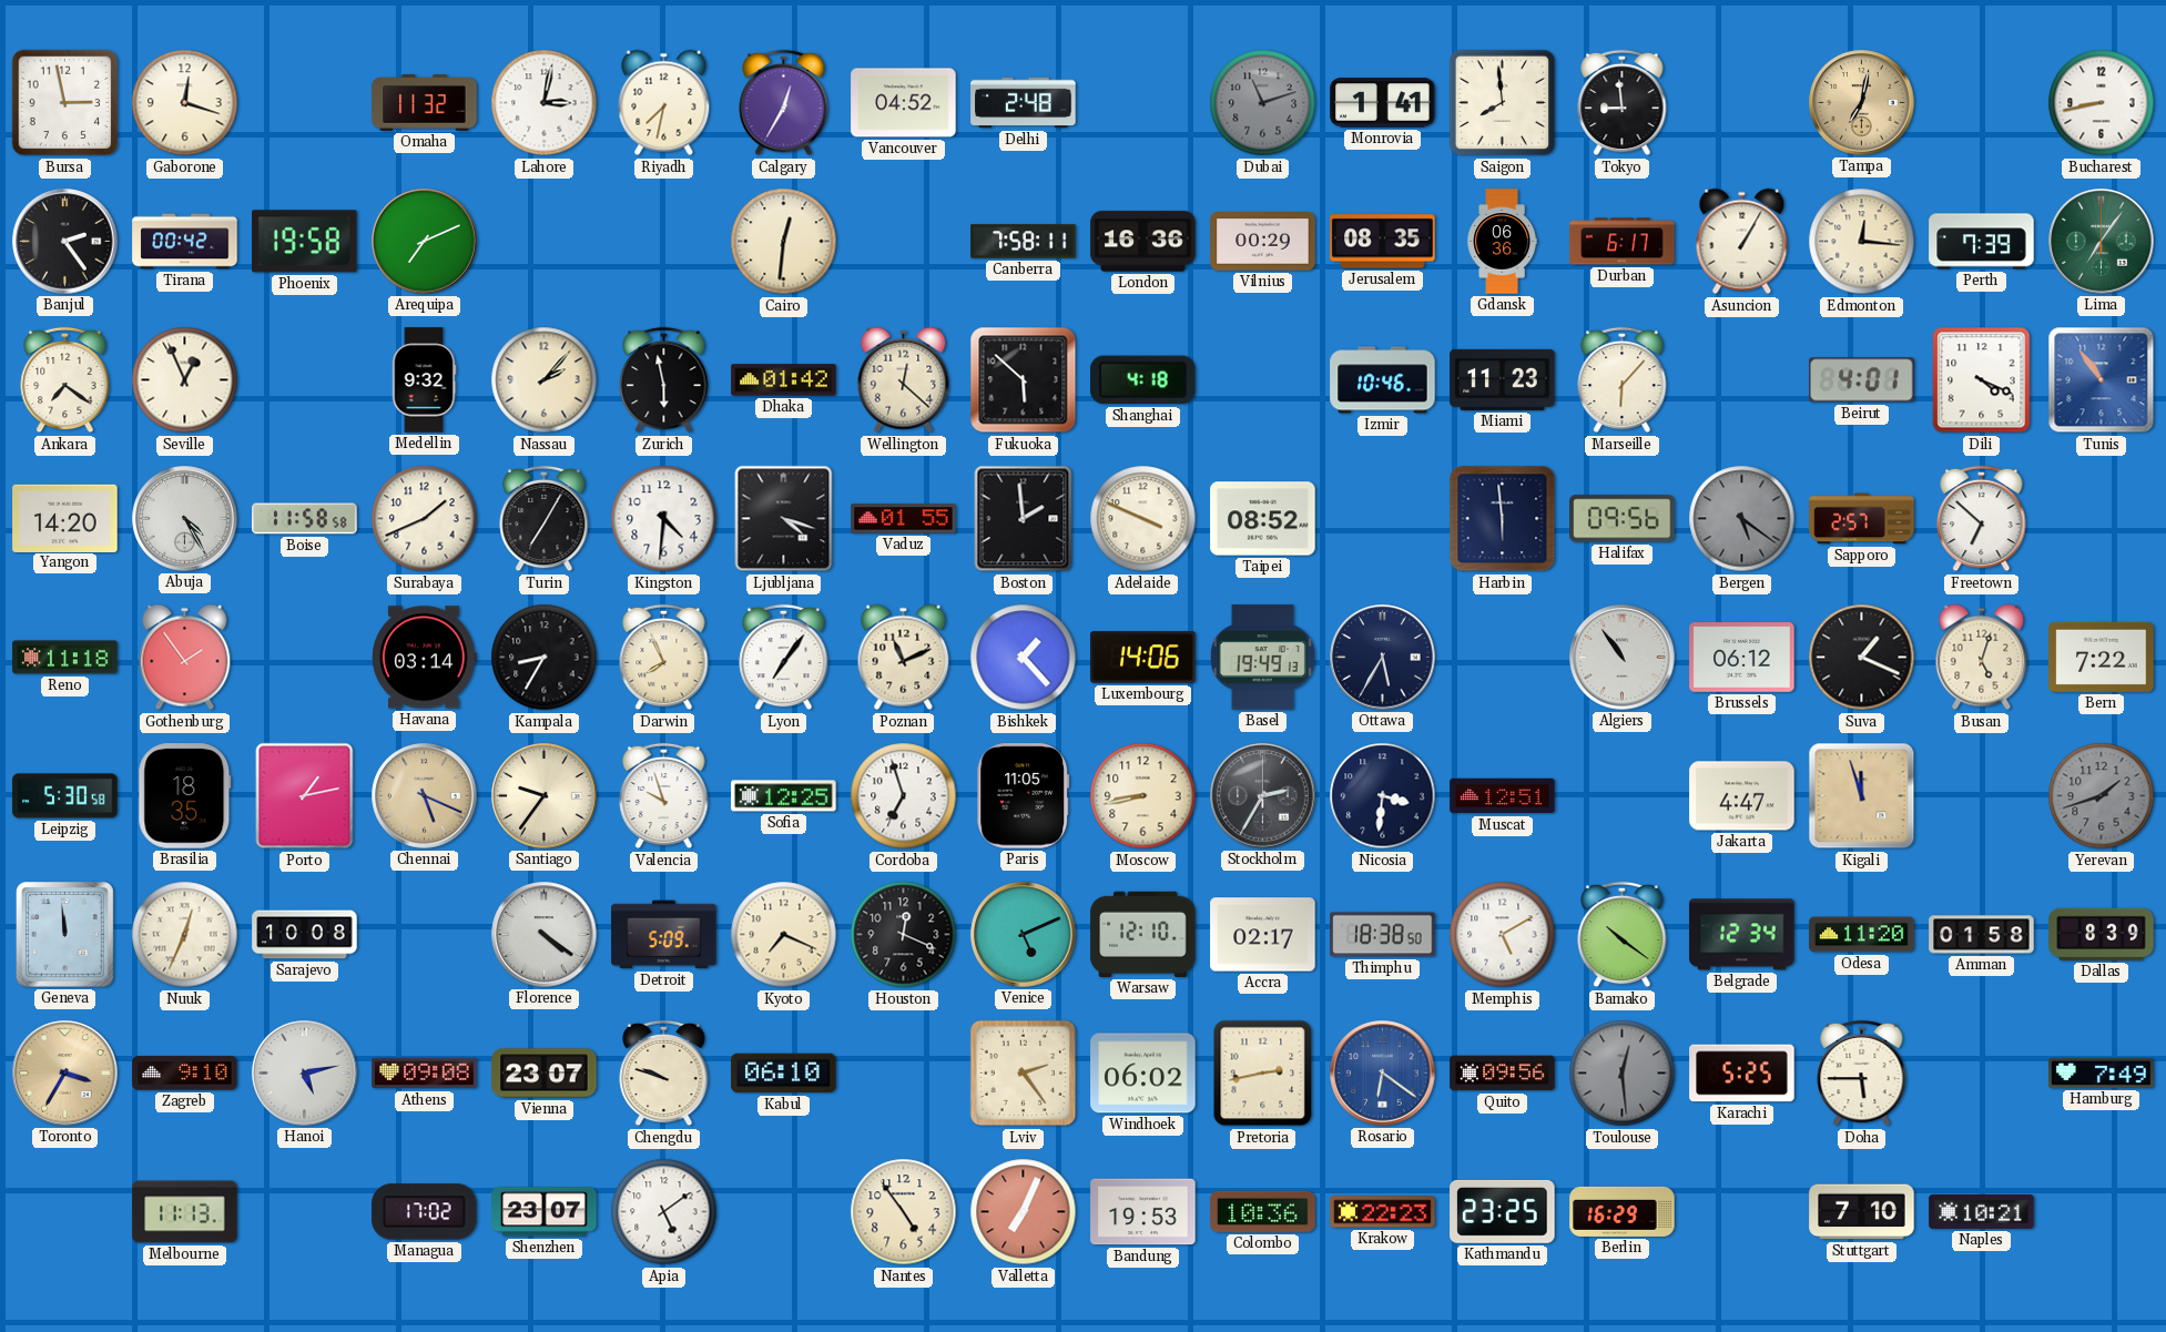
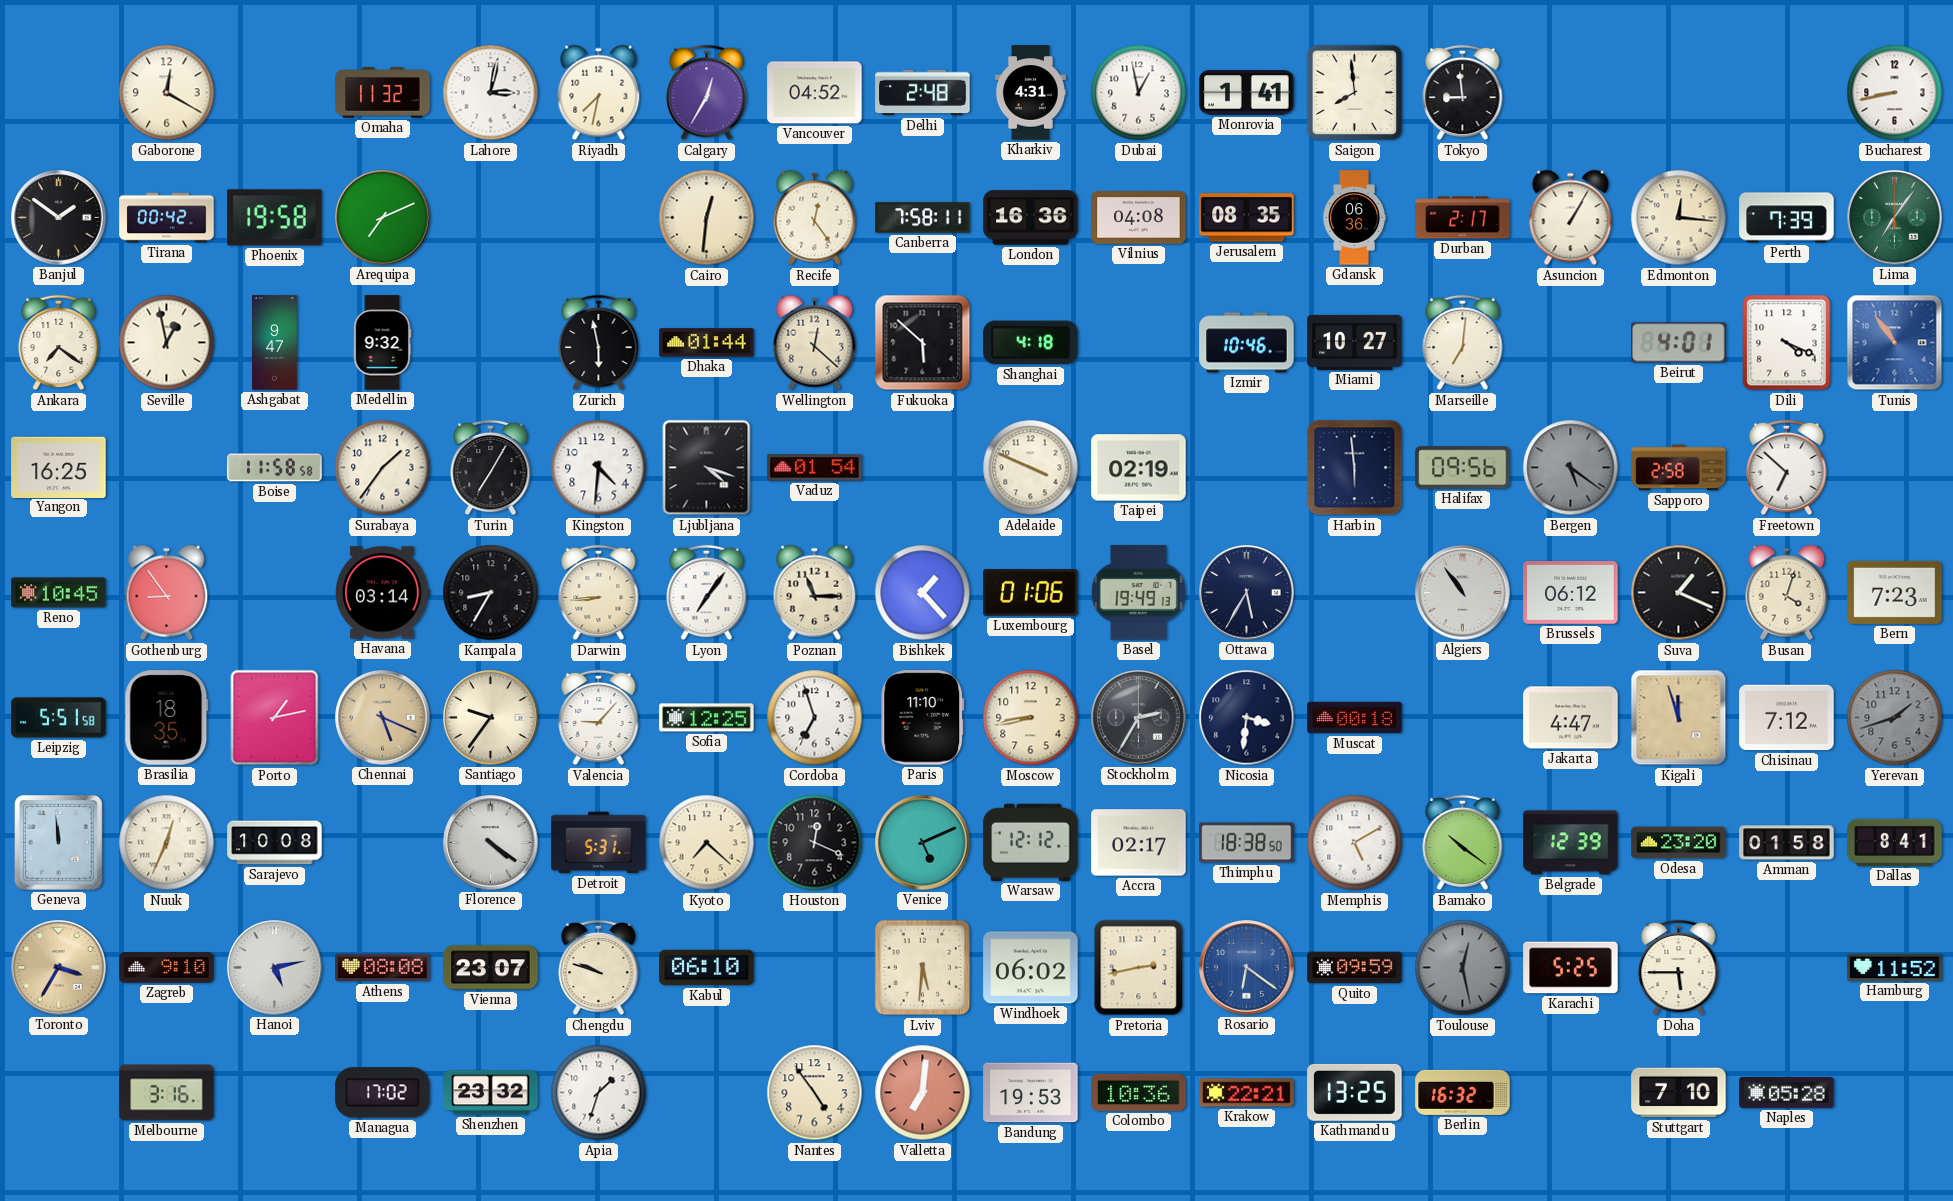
Bursa: 2:58 -> none (65, 103)
Gaborone: 12:18 -> 12:20 (167, 93)
Kharkiv: none -> 4:31 (1030, 93)
Dubai: 11:12 -> 12:58 (1139, 93)
Dubai dial: grey -> white (1139, 93)
Tampa: 7:02 -> none (1862, 103)
Banjul: 2:24 -> 1:51 (59, 218)
Recife: none -> 12:24 (815, 218)
Vilnius: 00:29 -> 04:08 (1139, 218)
Durban: 6:17 -> 2:17 (1463, 218)
Seville: 12:56 -> 12:58 (167, 343)
Ashgabat: none -> 9:47 (275, 343)
Nassau: 2:07 -> none (545, 380)
Dhaka: 01:42 -> 01:44 (707, 343)
Miami: 11:23 -> 10:27 (1355, 342)
Marseille: 6:07 -> 7:01 (1463, 343)
Yangon: 14:20 -> 16:25 (59, 467)
Abuja: 4:25 -> none (185, 519)
Surabaya: 1:41 -> 1:36 (383, 468)
Vaduz: 01:55 -> 01:54 (815, 468)
Boston: 1:59 -> none (1024, 519)
Taipei: 08:52 -> 02:19 (1139, 468)
Sapporo: 2:57 -> 2:58 (1679, 468)
Reno: 11:18 -> 10:45 (59, 593)
Gothenburg: 1:54 -> 8:54 (167, 593)
Darwin: 7:56 -> 8:44 (599, 593)
Poznan: 11:11 -> 11:15 (815, 593)
Luxembourg: 14:06 -> 01:06 (1031, 593)
Busan: 5:03 -> 4:03 (1787, 593)
Bern: 7:22 -> 7:23 (1895, 592)
Leipzig: 5:30 -> 5:51 (59, 718)
Valencia: 9:57 -> 9:07 (599, 718)
Paris: 11:05 -> 11:10 (923, 718)
Muscat: 12:51 -> 00:18 (1355, 718)
Chisinau: none -> 7:12 (1787, 718)
Detroit: 5:09 -> 5:31 (599, 843)
Kyoto: 7:19 -> 7:22 (707, 843)
Warsaw: 12:10 -> 12:12 (1031, 842)
Belgrade: 12:34 -> 12:39 (1571, 843)
Odesa: 11:20 -> 23:20 (1679, 843)
Dallas: 8:39 -> 8:41 (1895, 842)
Athens: 09:08 -> 08:08 (383, 968)
Lviv: 2:24 -> 5:31 (923, 968)
Quito: 09:56 -> 09:59 (1355, 968)
Toulouse: 12:29 -> 12:28 (1463, 968)
Hamburg: 7:49 -> 11:52 (1895, 967)
Melbourne: 11:13 -> 3:16 (167, 1093)
Shenzhen: 23:07 -> 23:32 (491, 1093)
Apia: 5:09 -> 1:33 (599, 1093)
Valletta: 7:04 -> 7:01 (923, 1093)
Krakow: 22:23 -> 22:21 (1247, 1093)
Kathmandu: 23:25 -> 13:25 (1355, 1092)
Berlin: 16:29 -> 16:32 (1463, 1092)
Naples: 10:21 -> 05:28 (1787, 1092)
